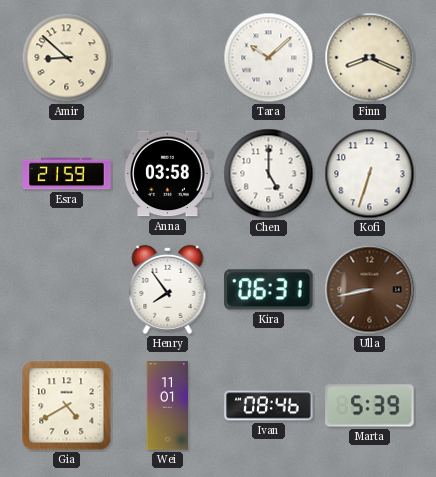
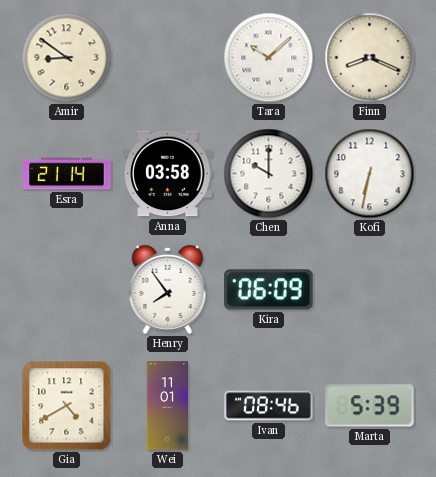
Amir: 8:52 -> 8:51 (67, 58)
Esra: 21:59 -> 21:14 (67, 174)
Chen: 5:00 -> 10:00 (269, 174)
Kofi: 6:33 -> 6:32 (370, 174)
Kira: 06:31 -> 06:09 (269, 290)
Ulla: 8:43 -> none (370, 290)
